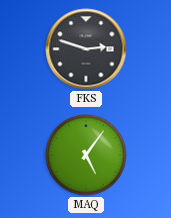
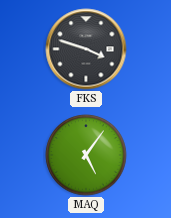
FKS: 2:48 -> 3:48 (86, 49)
